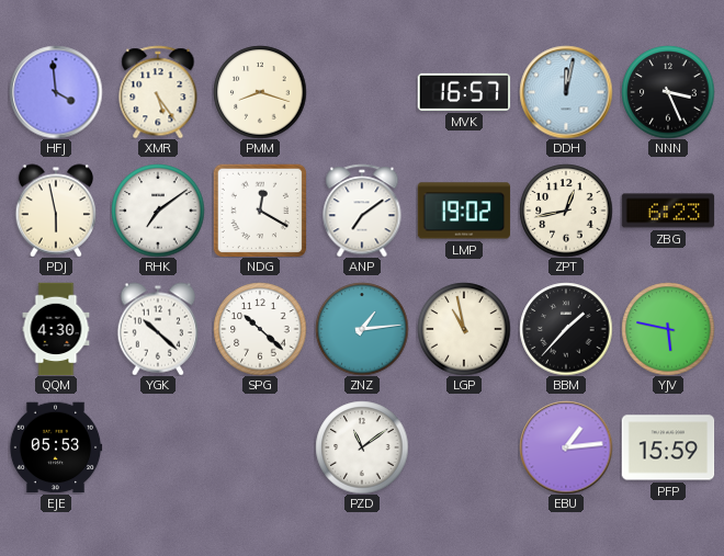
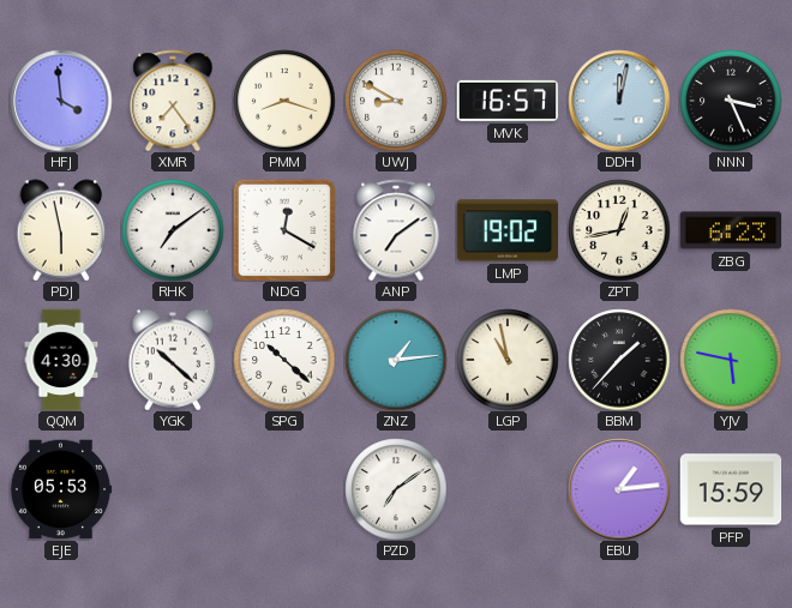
XMR: 5:24 -> 7:24 (173, 101)
UWJ: none -> 8:50 (396, 101)
PZD: 11:09 -> 7:09 (396, 489)
